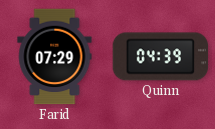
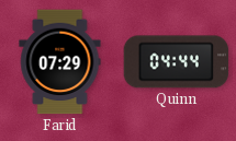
Quinn: 04:39 -> 04:44 (177, 62)
